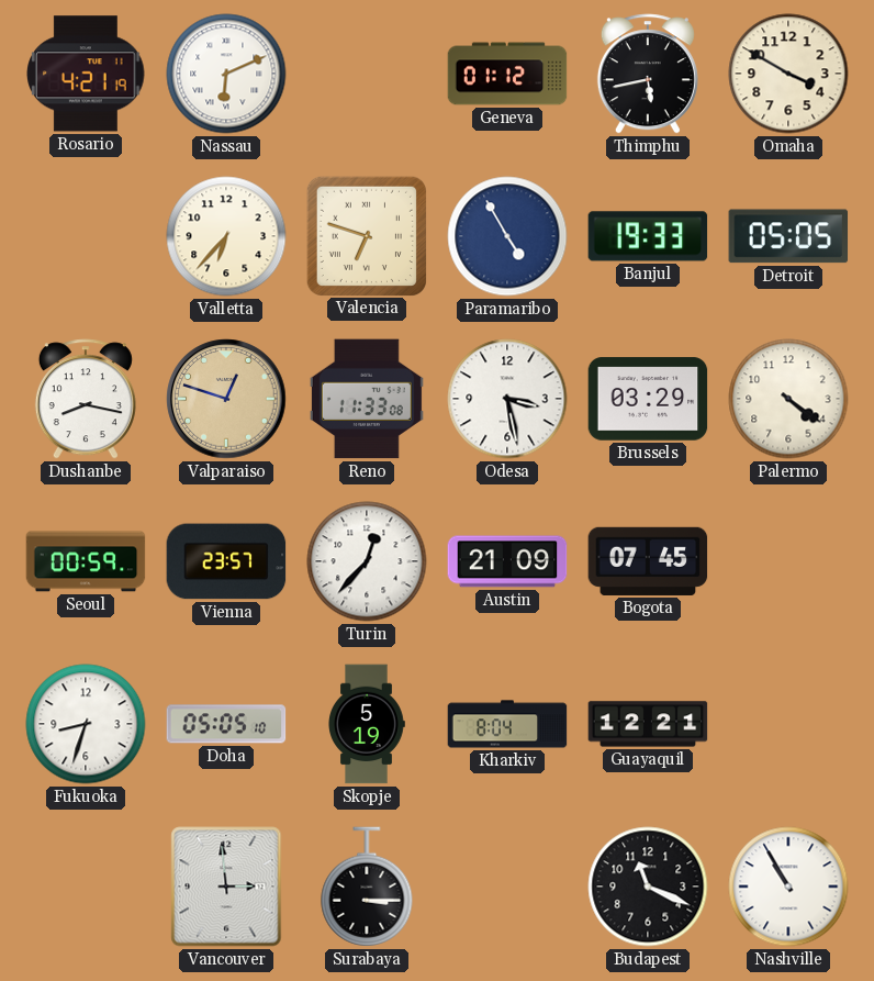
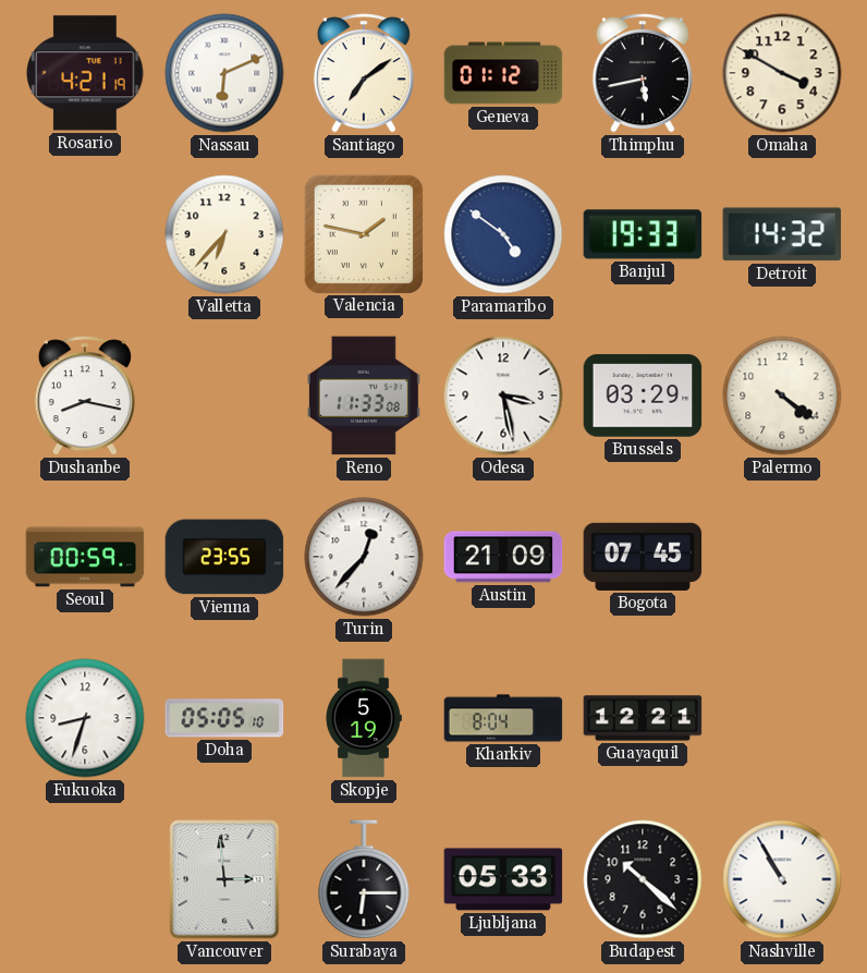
Santiago: none -> 7:09 (364, 73)
Valencia: 6:48 -> 1:47 (363, 233)
Paramaribo: 4:55 -> 4:51 (503, 234)
Detroit: 05:05 -> 14:32 (782, 234)
Valparaiso: 12:48 -> none (226, 399)
Vienna: 23:57 -> 23:55 (224, 557)
Surabaya: 3:15 -> 6:15 (364, 879)
Ljubljana: none -> 05:33 (503, 879)
Budapest: 11:19 -> 10:22 (643, 879)
